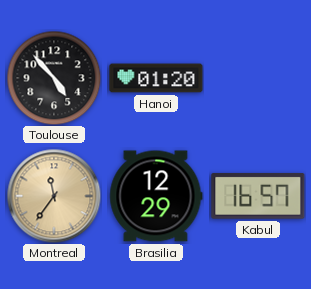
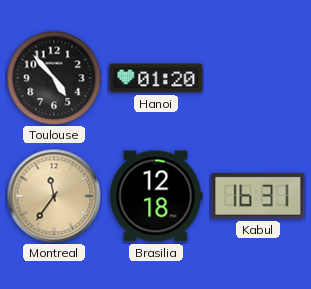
Brasilia: 12:29 -> 12:18 (156, 196)
Kabul: 16:57 -> 16:31 (258, 196)
